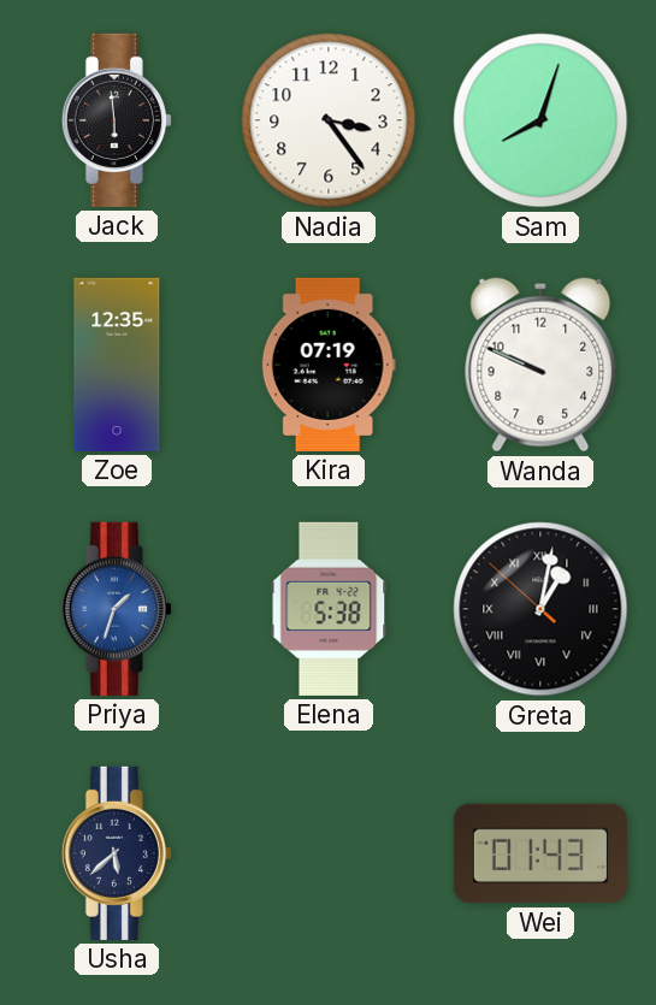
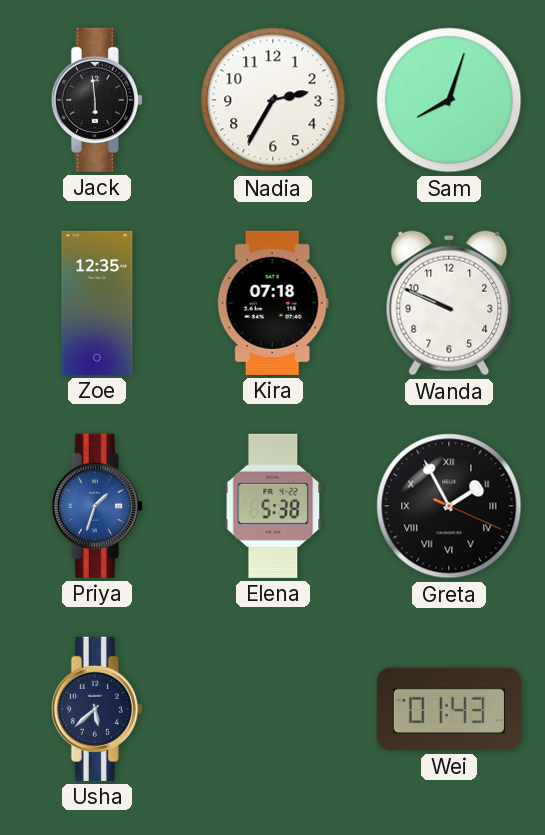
Nadia: 3:24 -> 2:35 (273, 100)
Kira: 07:19 -> 07:18 (273, 303)
Greta: 1:01 -> 1:55 (449, 506)
